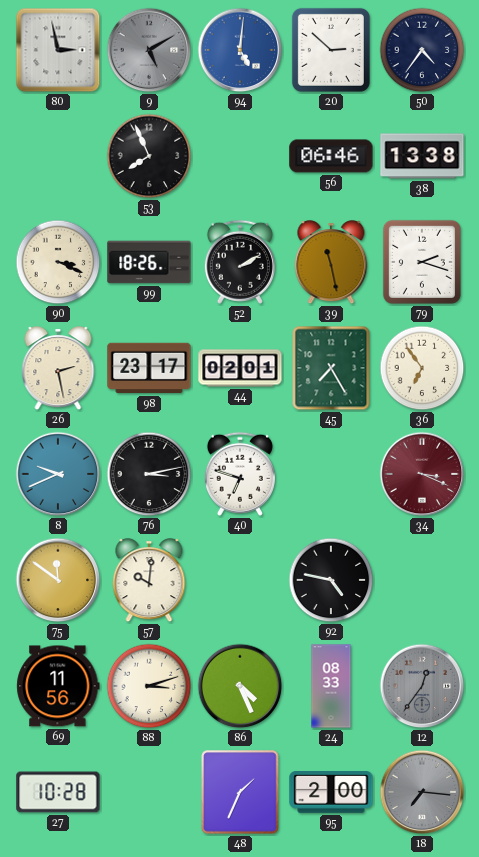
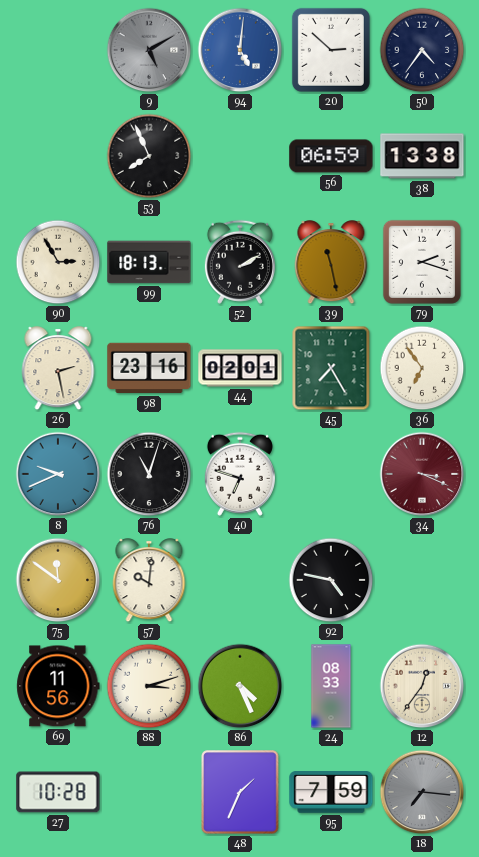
80: 2:58 -> none (58, 50)
56: 06:46 -> 06:59 (331, 156)
90: 3:19 -> 2:55 (58, 262)
99: 18:26 -> 18:13 (149, 262)
98: 23:17 -> 23:16 (149, 368)
76: 3:13 -> 11:03 (149, 474)
12 dial: grey -> cream (422, 686)
95: 2:00 -> 7:59 (331, 793)
